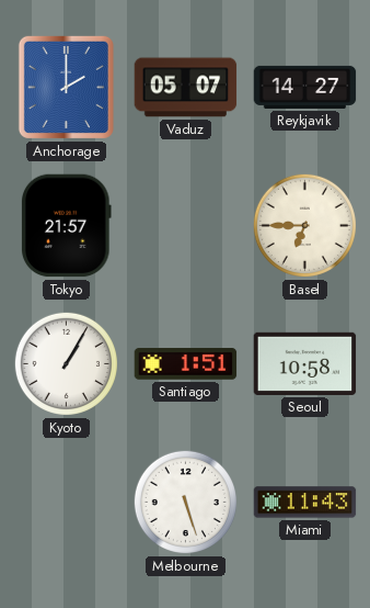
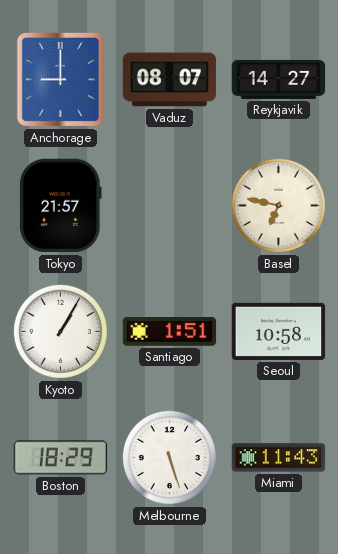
Anchorage: 2:00 -> 9:00 (60, 79)
Vaduz: 05:07 -> 08:07 (170, 80)
Basel: 6:45 -> 6:47 (278, 205)
Boston: none -> 18:29 (61, 458)
